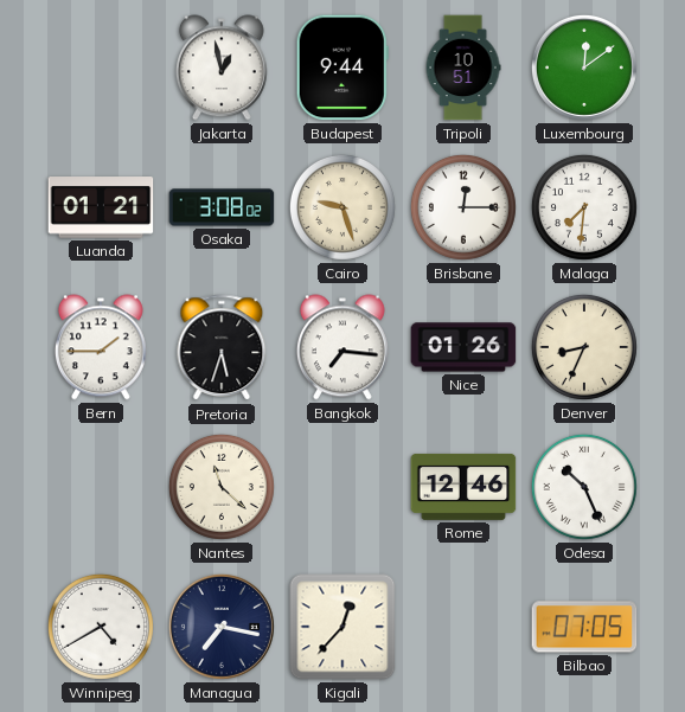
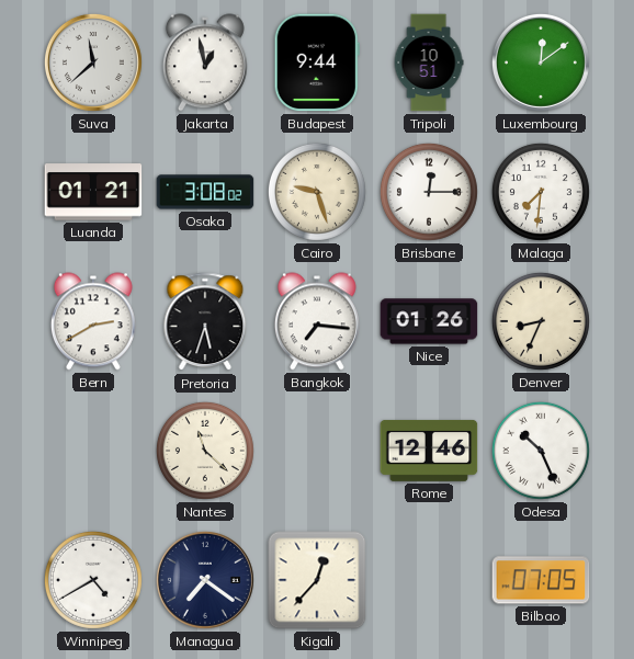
Suva: none -> 11:38 (93, 63)
Bern: 1:45 -> 2:40 (93, 321)
Managua: 7:17 -> 7:21 (205, 580)
